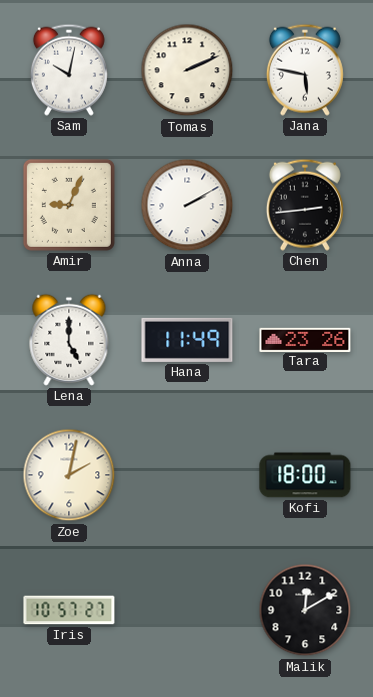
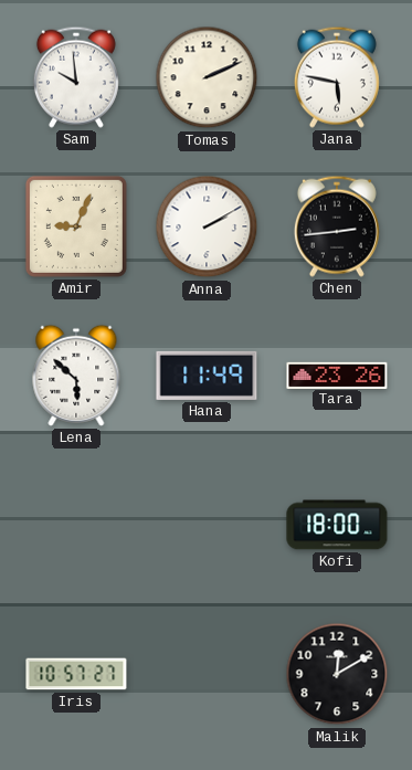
Sam: 10:02 -> 9:59 (76, 77)
Lena: 5:00 -> 5:52 (76, 376)
Zoe: 2:02 -> none (69, 475)
